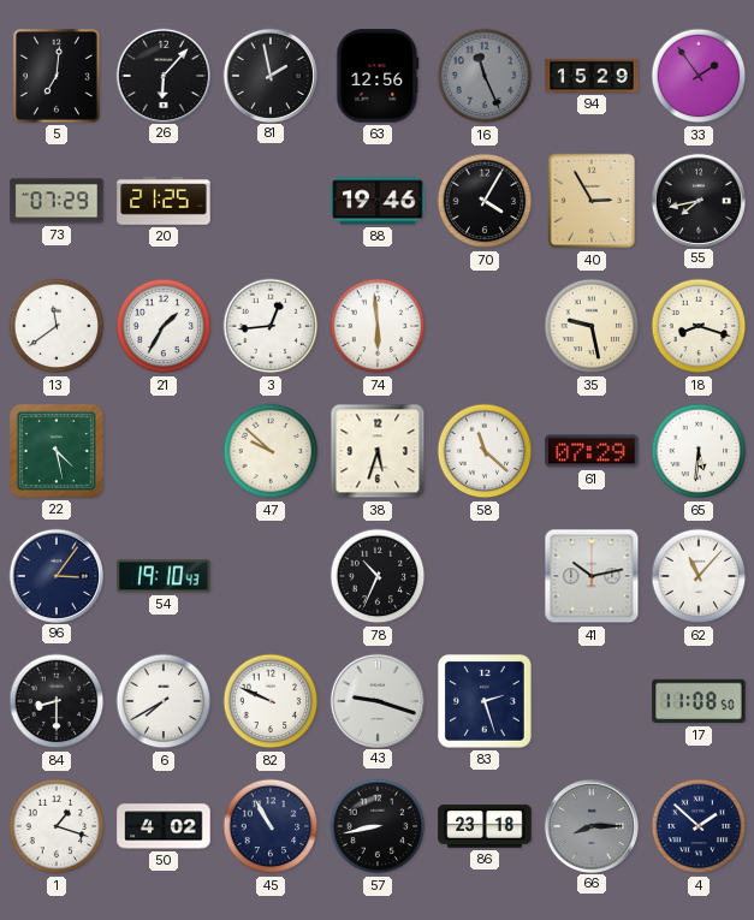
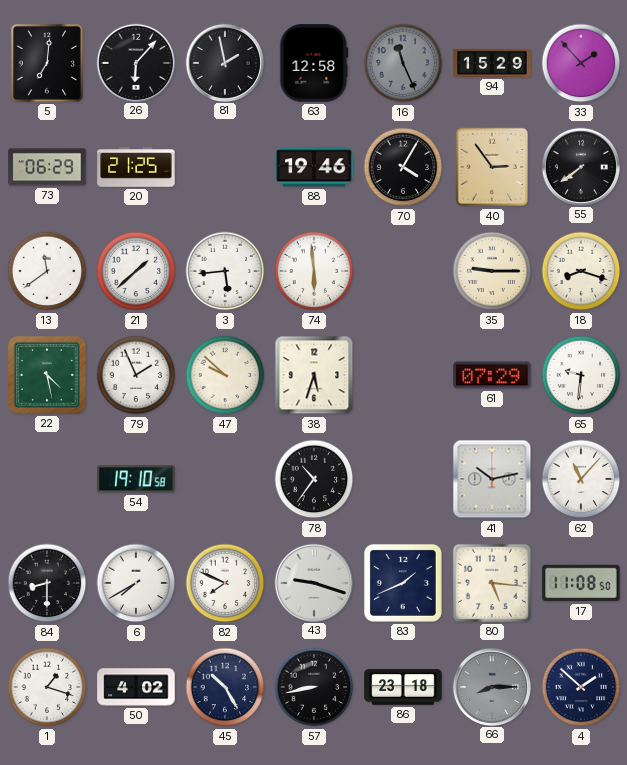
63: 12:56 -> 12:58 (314, 63)
33: 1:54 -> 1:53 (581, 63)
73: 07:29 -> 06:29 (47, 167)
40: 2:55 -> 2:54 (492, 167)
55: 7:43 -> 7:39 (580, 166)
21: 1:35 -> 1:38 (136, 271)
3: 12:44 -> 5:44 (225, 271)
35: 9:28 -> 9:15 (492, 271)
79: none -> 1:56 (136, 375)
58: 11:22 -> none (485, 451)
65: 5:31 -> 9:31 (581, 375)
96: 3:06 -> none (55, 575)
54: 19:10:43 -> 19:10:58 (136, 479)
78: 10:34 -> 10:36 (314, 479)
82: 9:49 -> 7:49 (225, 583)
83: 2:27 -> 1:41 (403, 583)
80: none -> 5:16 (492, 583)
45: 10:55 -> 10:25 (225, 687)
